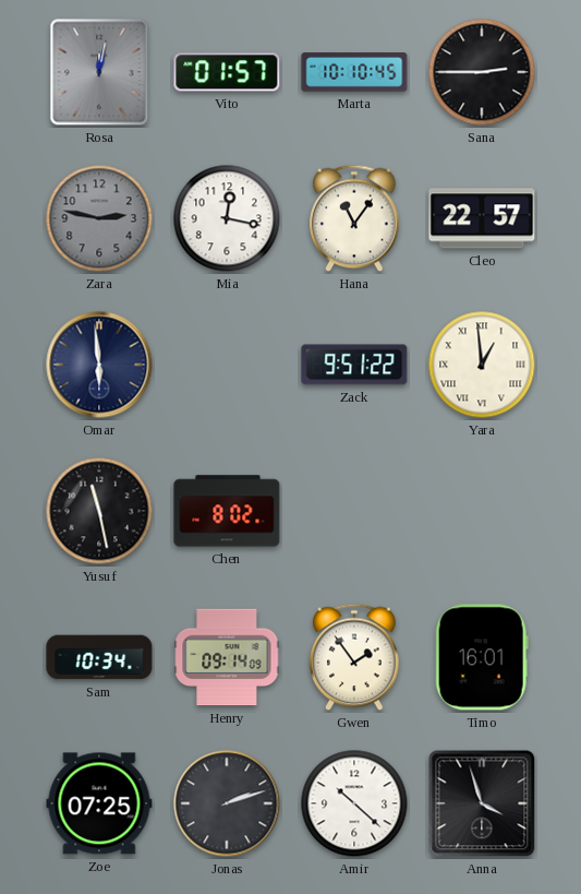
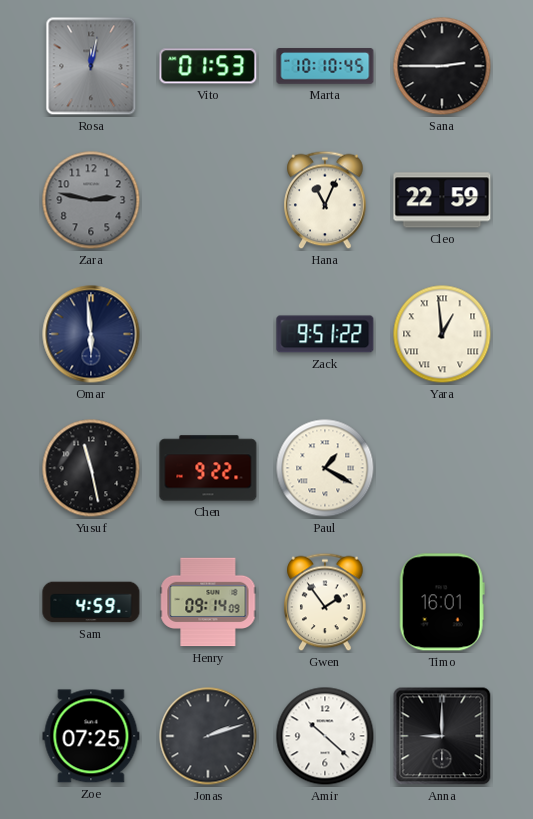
Vito: 01:57 -> 01:53 (208, 66)
Mia: 12:17 -> none (227, 218)
Hana: 11:06 -> 11:04 (325, 200)
Cleo: 22:57 -> 22:59 (442, 200)
Chen: 8:02 -> 9:22 (208, 468)
Paul: none -> 1:20 (325, 468)
Sam: 10:34 -> 4:59 (91, 602)
Anna: 3:57 -> 9:00 (442, 736)
